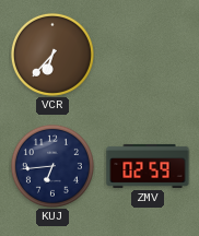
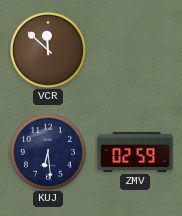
VCR: 6:37 -> 11:52 (48, 50)
KUJ: 6:44 -> 6:29 (48, 152)
